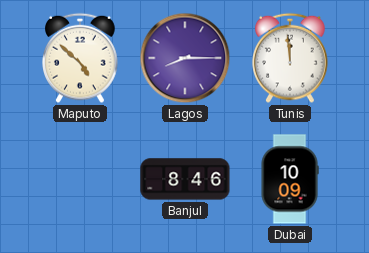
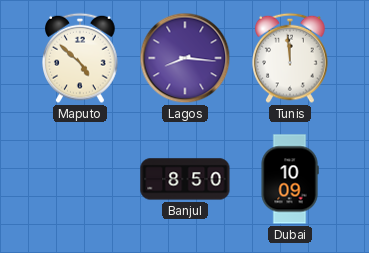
Lagos: 8:15 -> 8:16 (185, 58)
Banjul: 8:46 -> 8:50 (185, 179)
